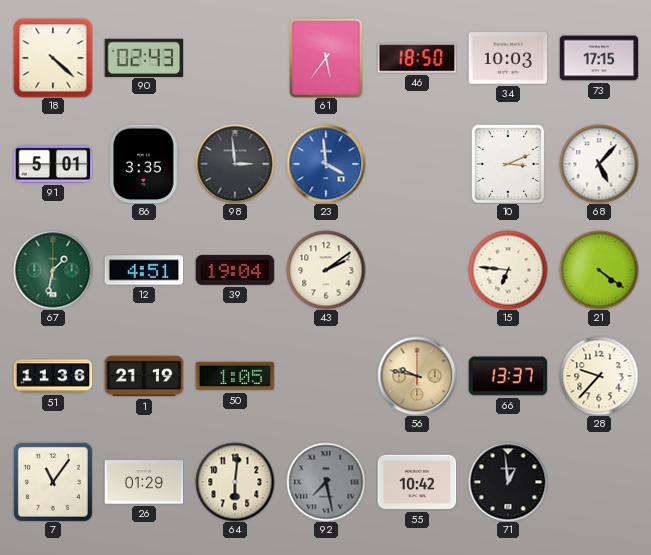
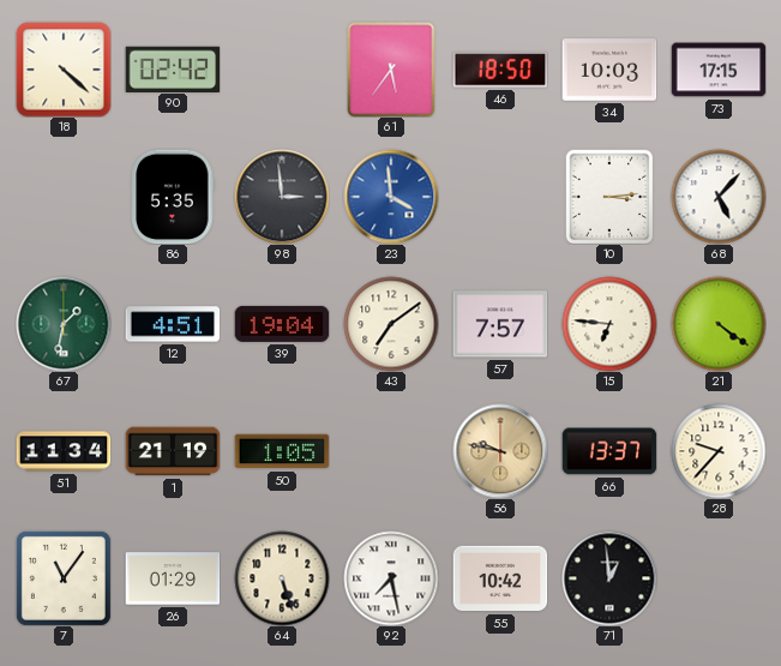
90: 02:43 -> 02:42 (173, 68)
91: 5:01 -> none (53, 164)
86: 3:35 -> 5:35 (173, 197)
10: 3:11 -> 3:14 (609, 197)
43: 2:09 -> 7:09 (391, 324)
57: none -> 7:57 (500, 324)
51: 11:36 -> 11:34 (64, 451)
64: 6:01 -> 5:27 (282, 578)
92 dial: grey -> white (391, 578)
